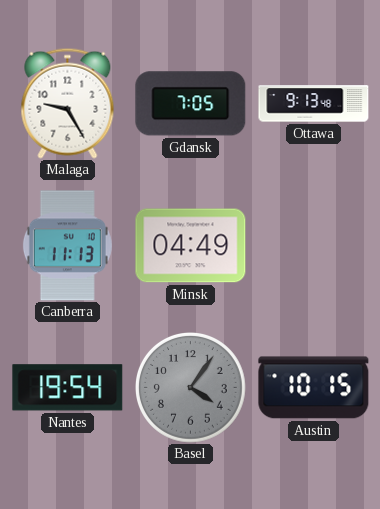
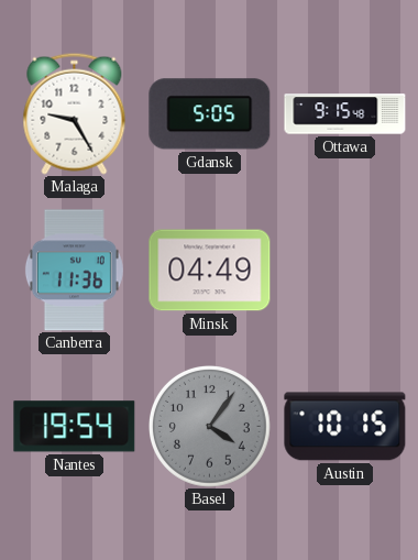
Gdansk: 7:05 -> 5:05 (210, 114)
Ottawa: 9:13 -> 9:15 (345, 114)
Canberra: 11:13 -> 11:36 (74, 271)
